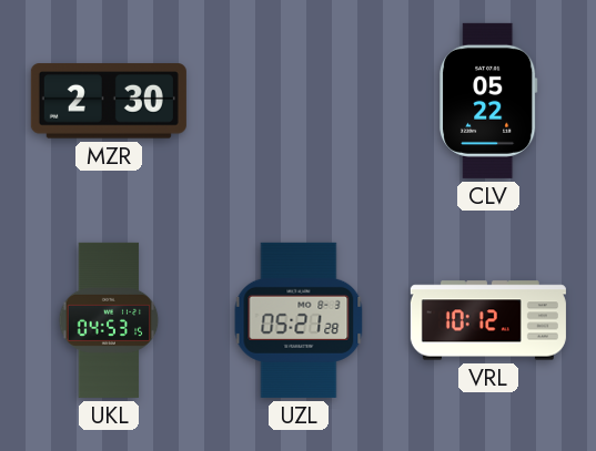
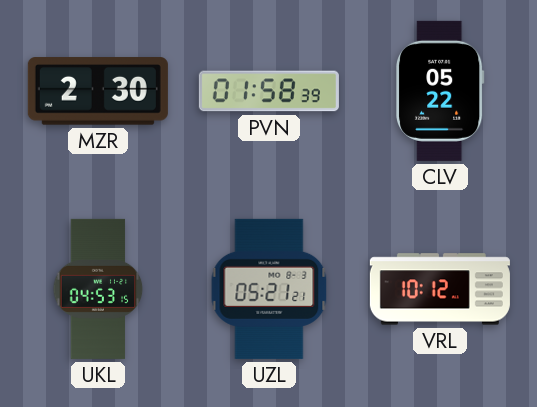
PVN: none -> 01:58 (269, 91)
UZL: 05:21:28 -> 05:21:21 (269, 289)
